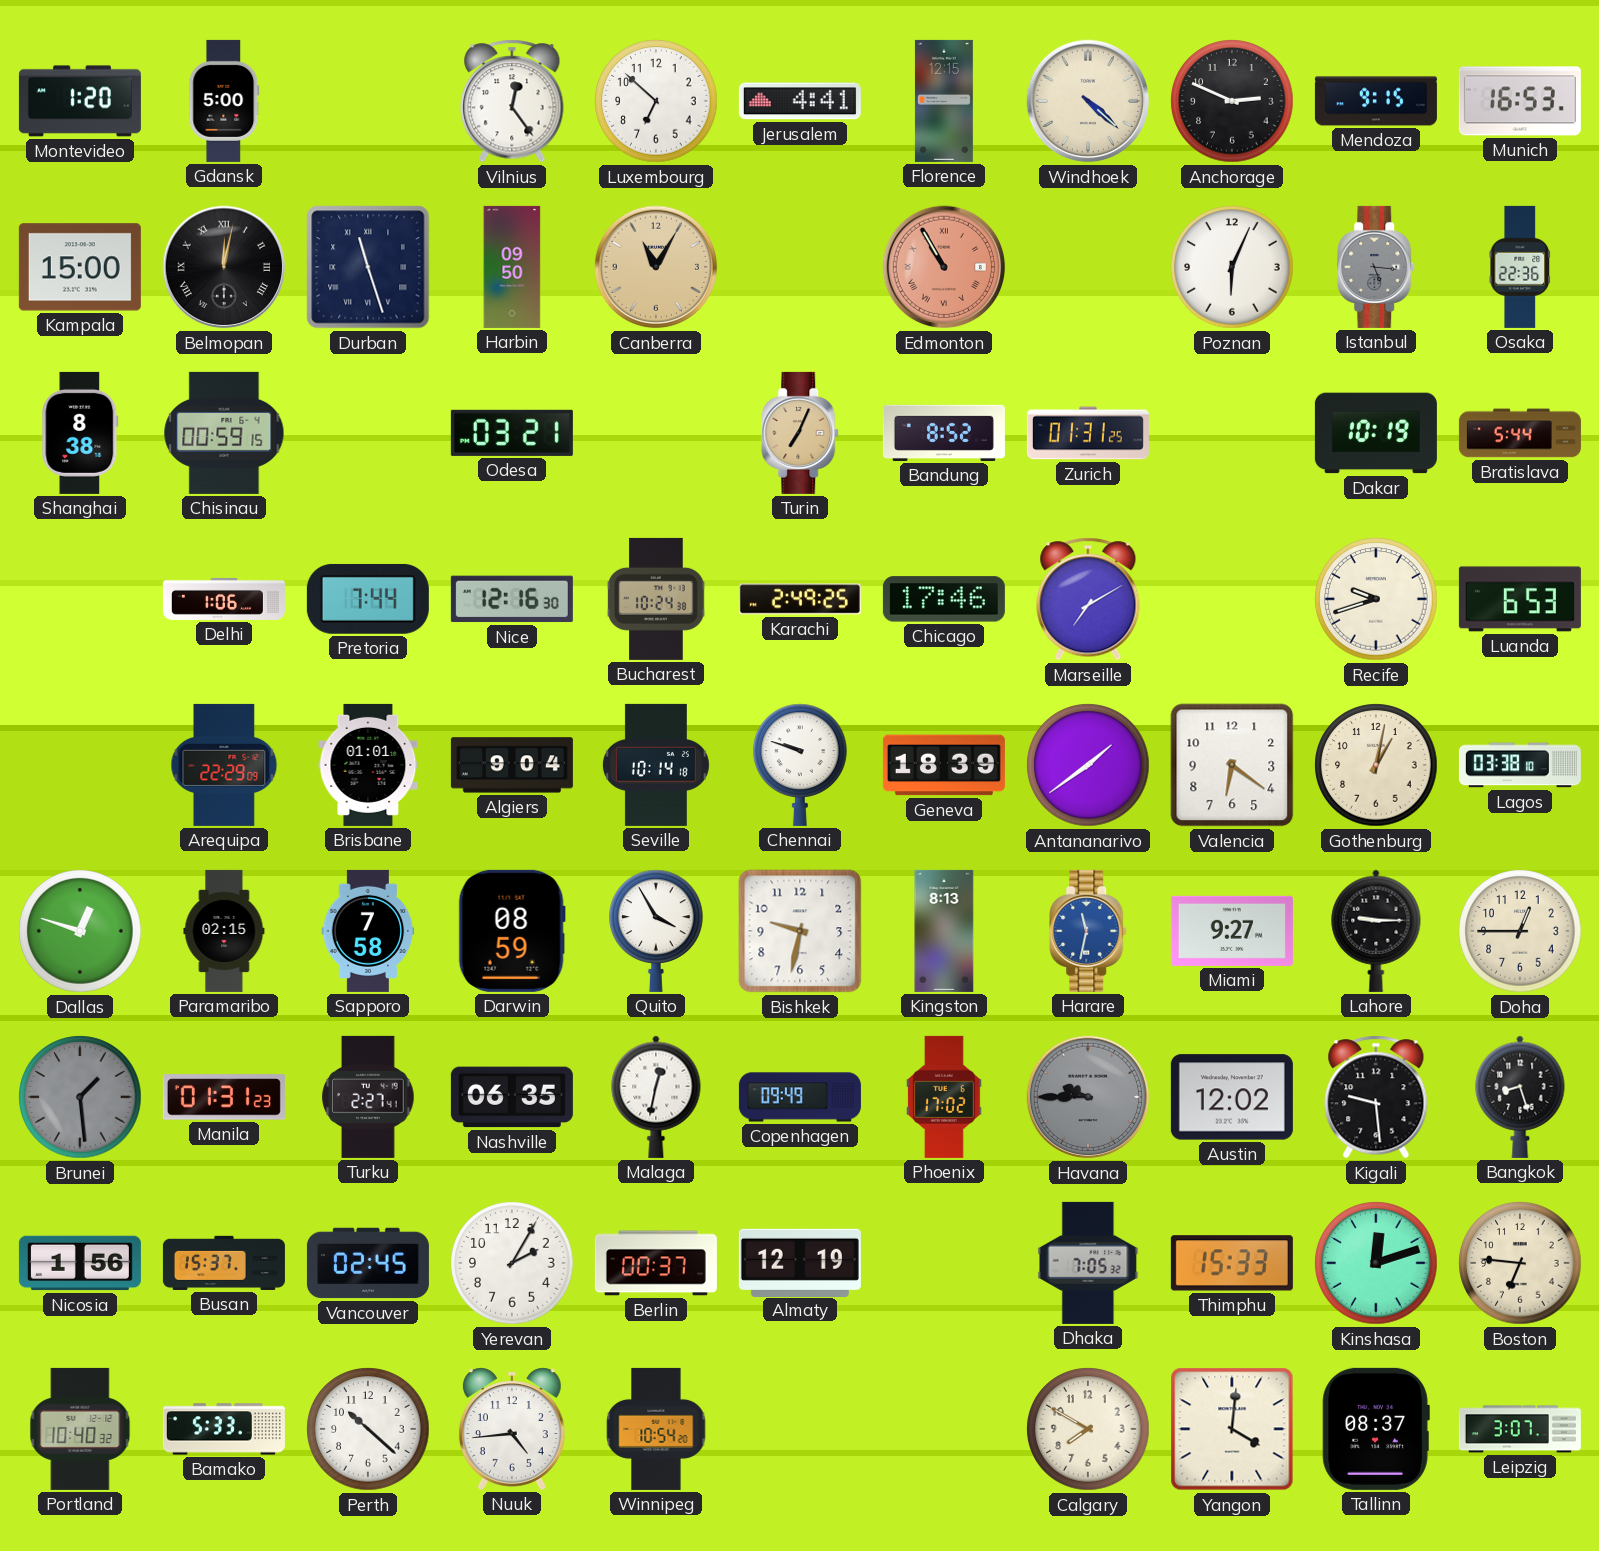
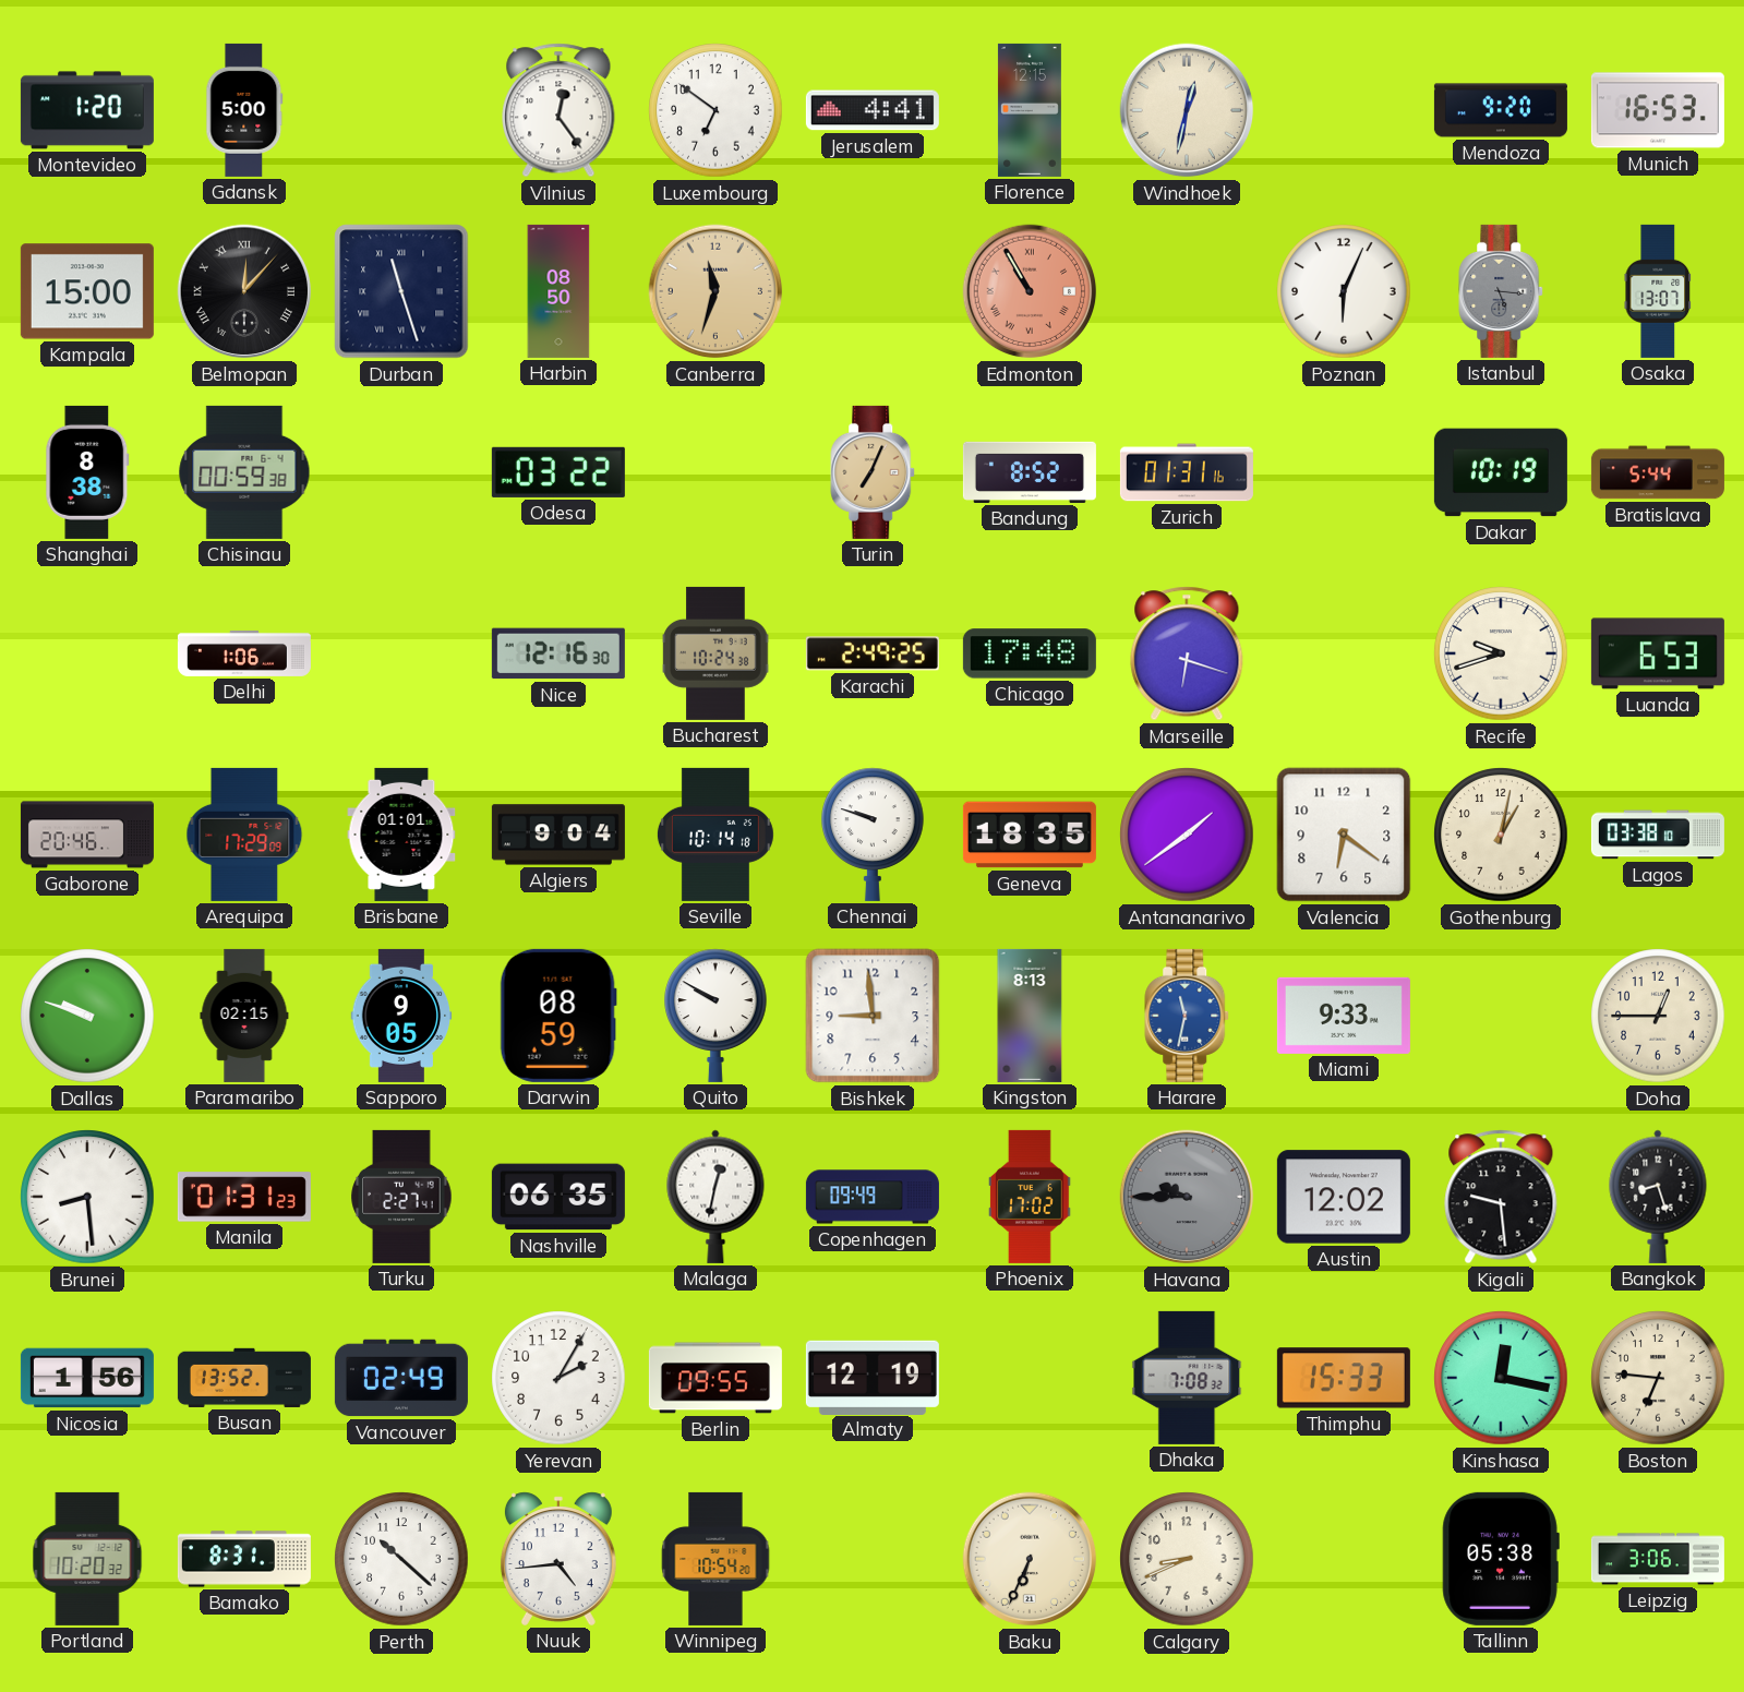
Luxembourg: 6:52 -> 6:51 (715, 110)
Windhoek: 4:22 -> 12:32 (1187, 110)
Anchorage: 2:49 -> none (1232, 101)
Mendoza: 9:15 -> 9:20 (1501, 110)
Belmopan: 12:02 -> 12:07 (244, 291)
Harbin: 09:50 -> 08:50 (558, 291)
Canberra: 11:05 -> 11:33 (715, 291)
Osaka: 22:36 -> 13:07 (1658, 291)
Chisinau: 00:59:15 -> 00:59:38 (244, 472)
Odesa: 03:21 -> 03:22 (558, 472)
Zurich: 01:31:25 -> 01:31:16 (1187, 472)
Pretoria: 7:44 -> none (368, 599)
Chicago: 17:46 -> 17:48 (1030, 653)
Marseille: 7:10 -> 6:18 (1187, 653)
Gaborone: none -> 20:46 (87, 835)
Arequipa: 22:29 -> 17:29 (244, 835)
Geneva: 18:39 -> 18:35 (1030, 835)
Dallas: 12:48 -> 9:48 (87, 1016)
Sapporo: 7:58 -> 9:05 (401, 1016)
Quito: 3:55 -> 9:50 (715, 1016)
Bishkek: 9:32 -> 8:59 (873, 1016)
Miami: 9:27 -> 9:33 (1344, 1016)
Lahore: 9:15 -> none (1376, 931)
Brunei: 1:29 -> 8:29 (87, 1197)
Brunei dial: grey -> white (87, 1197)
Busan: 15:37 -> 13:52 (244, 1378)
Vancouver: 02:45 -> 02:49 (401, 1378)
Berlin: 00:37 -> 09:55 (715, 1378)
Dhaka: 7:05 -> 7:08 (1187, 1378)
Kinshasa: 12:12 -> 12:17 (1501, 1378)
Portland: 10:40 -> 10:20 (87, 1559)
Bamako: 5:33 -> 8:31 (244, 1559)
Baku: none -> 6:34 (1030, 1559)
Calgary: 7:50 -> 8:41 (1187, 1559)
Yangon: 4:01 -> none (1232, 1429)
Tallinn: 08:37 -> 05:38 (1501, 1559)
Leipzig: 3:07 -> 3:06 (1658, 1559)
